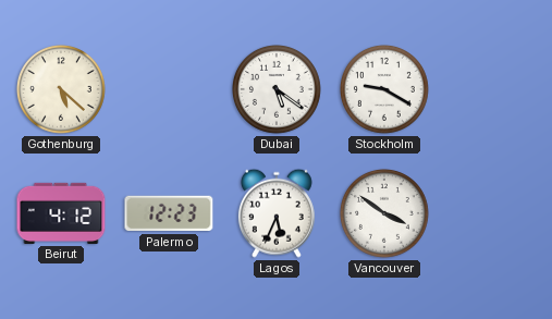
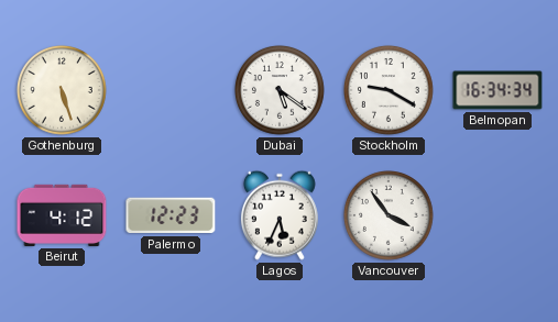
Gothenburg: 5:22 -> 5:27 (62, 90)
Belmopan: none -> 16:34 (497, 90)
Vancouver: 3:51 -> 3:54 (389, 215)
